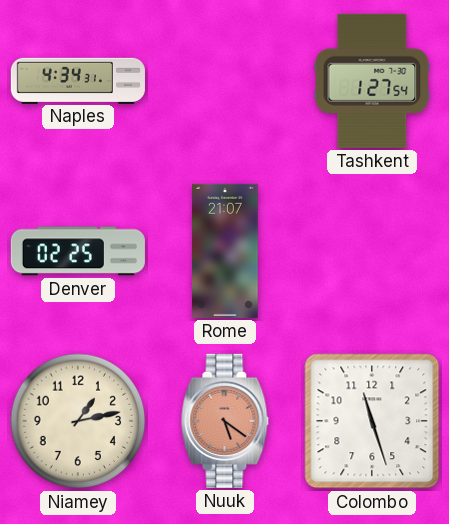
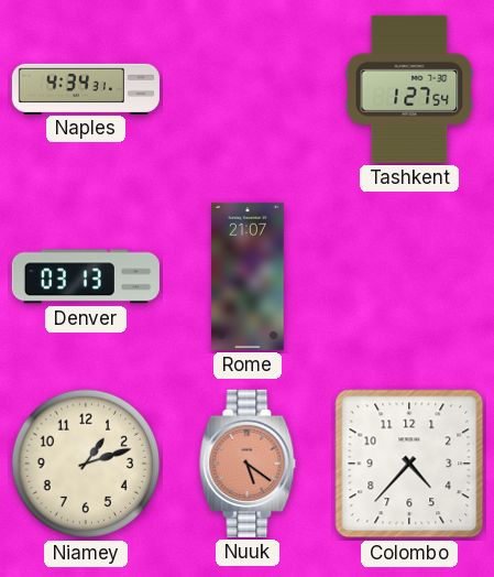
Denver: 02:25 -> 03:13 (86, 276)
Niamey: 1:13 -> 1:12 (86, 464)
Colombo: 11:27 -> 4:37 (409, 464)
